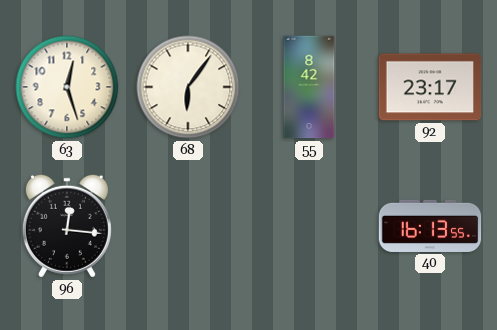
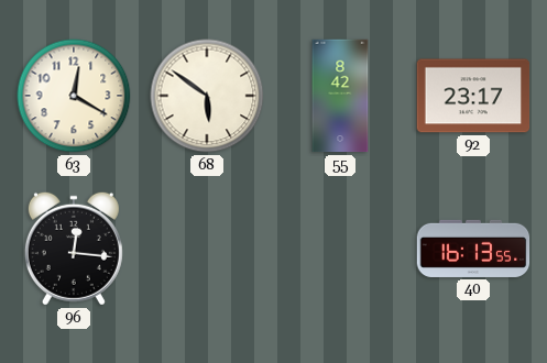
63: 12:27 -> 12:20 (74, 96)
68: 6:06 -> 5:51 (207, 96)
